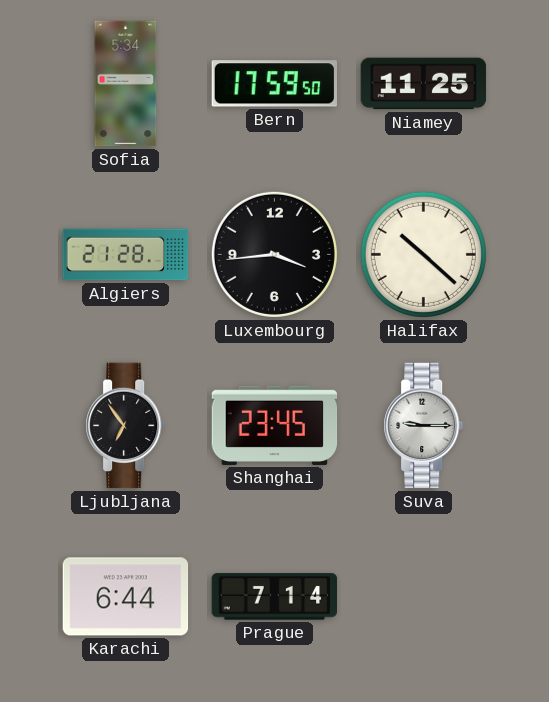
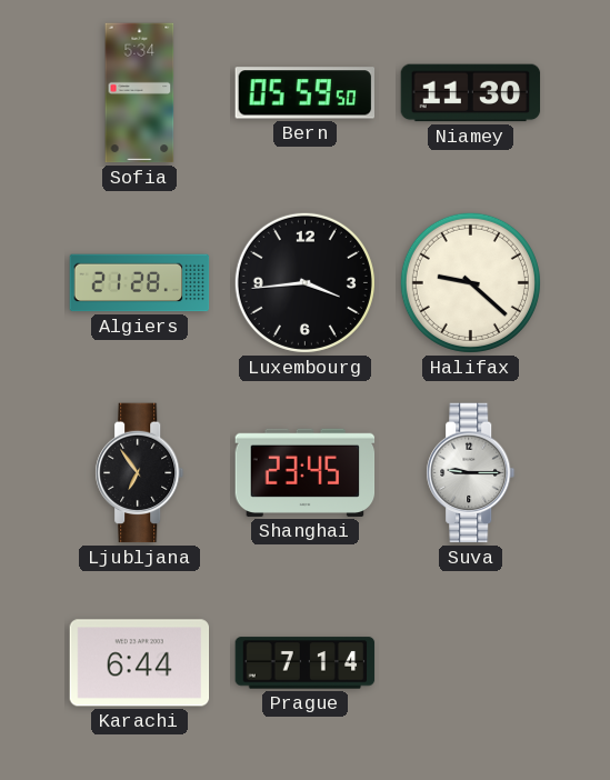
Bern: 17:59 -> 05:59 (304, 93)
Niamey: 11:25 -> 11:30 (471, 93)
Halifax: 10:22 -> 9:22 (470, 282)
